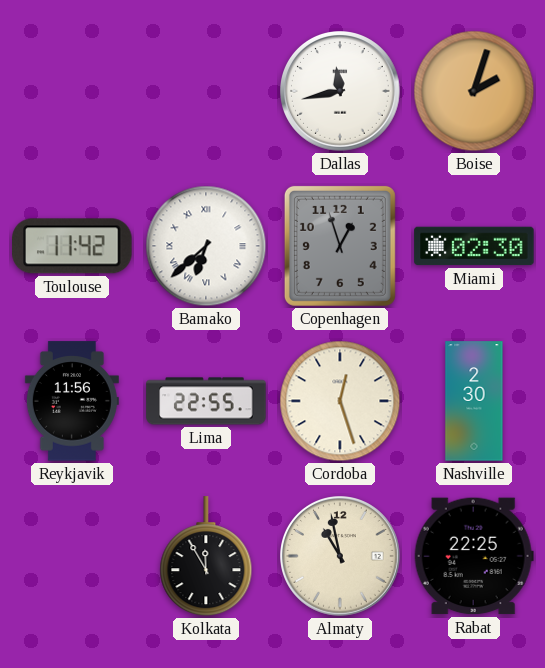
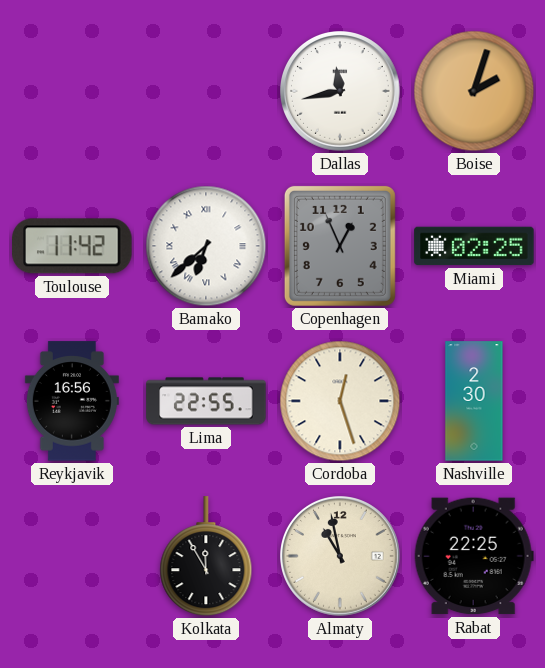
Copenhagen: 12:57 -> 12:56 (340, 246)
Miami: 02:30 -> 02:25 (474, 246)
Reykjavik: 11:56 -> 16:56 (72, 401)
